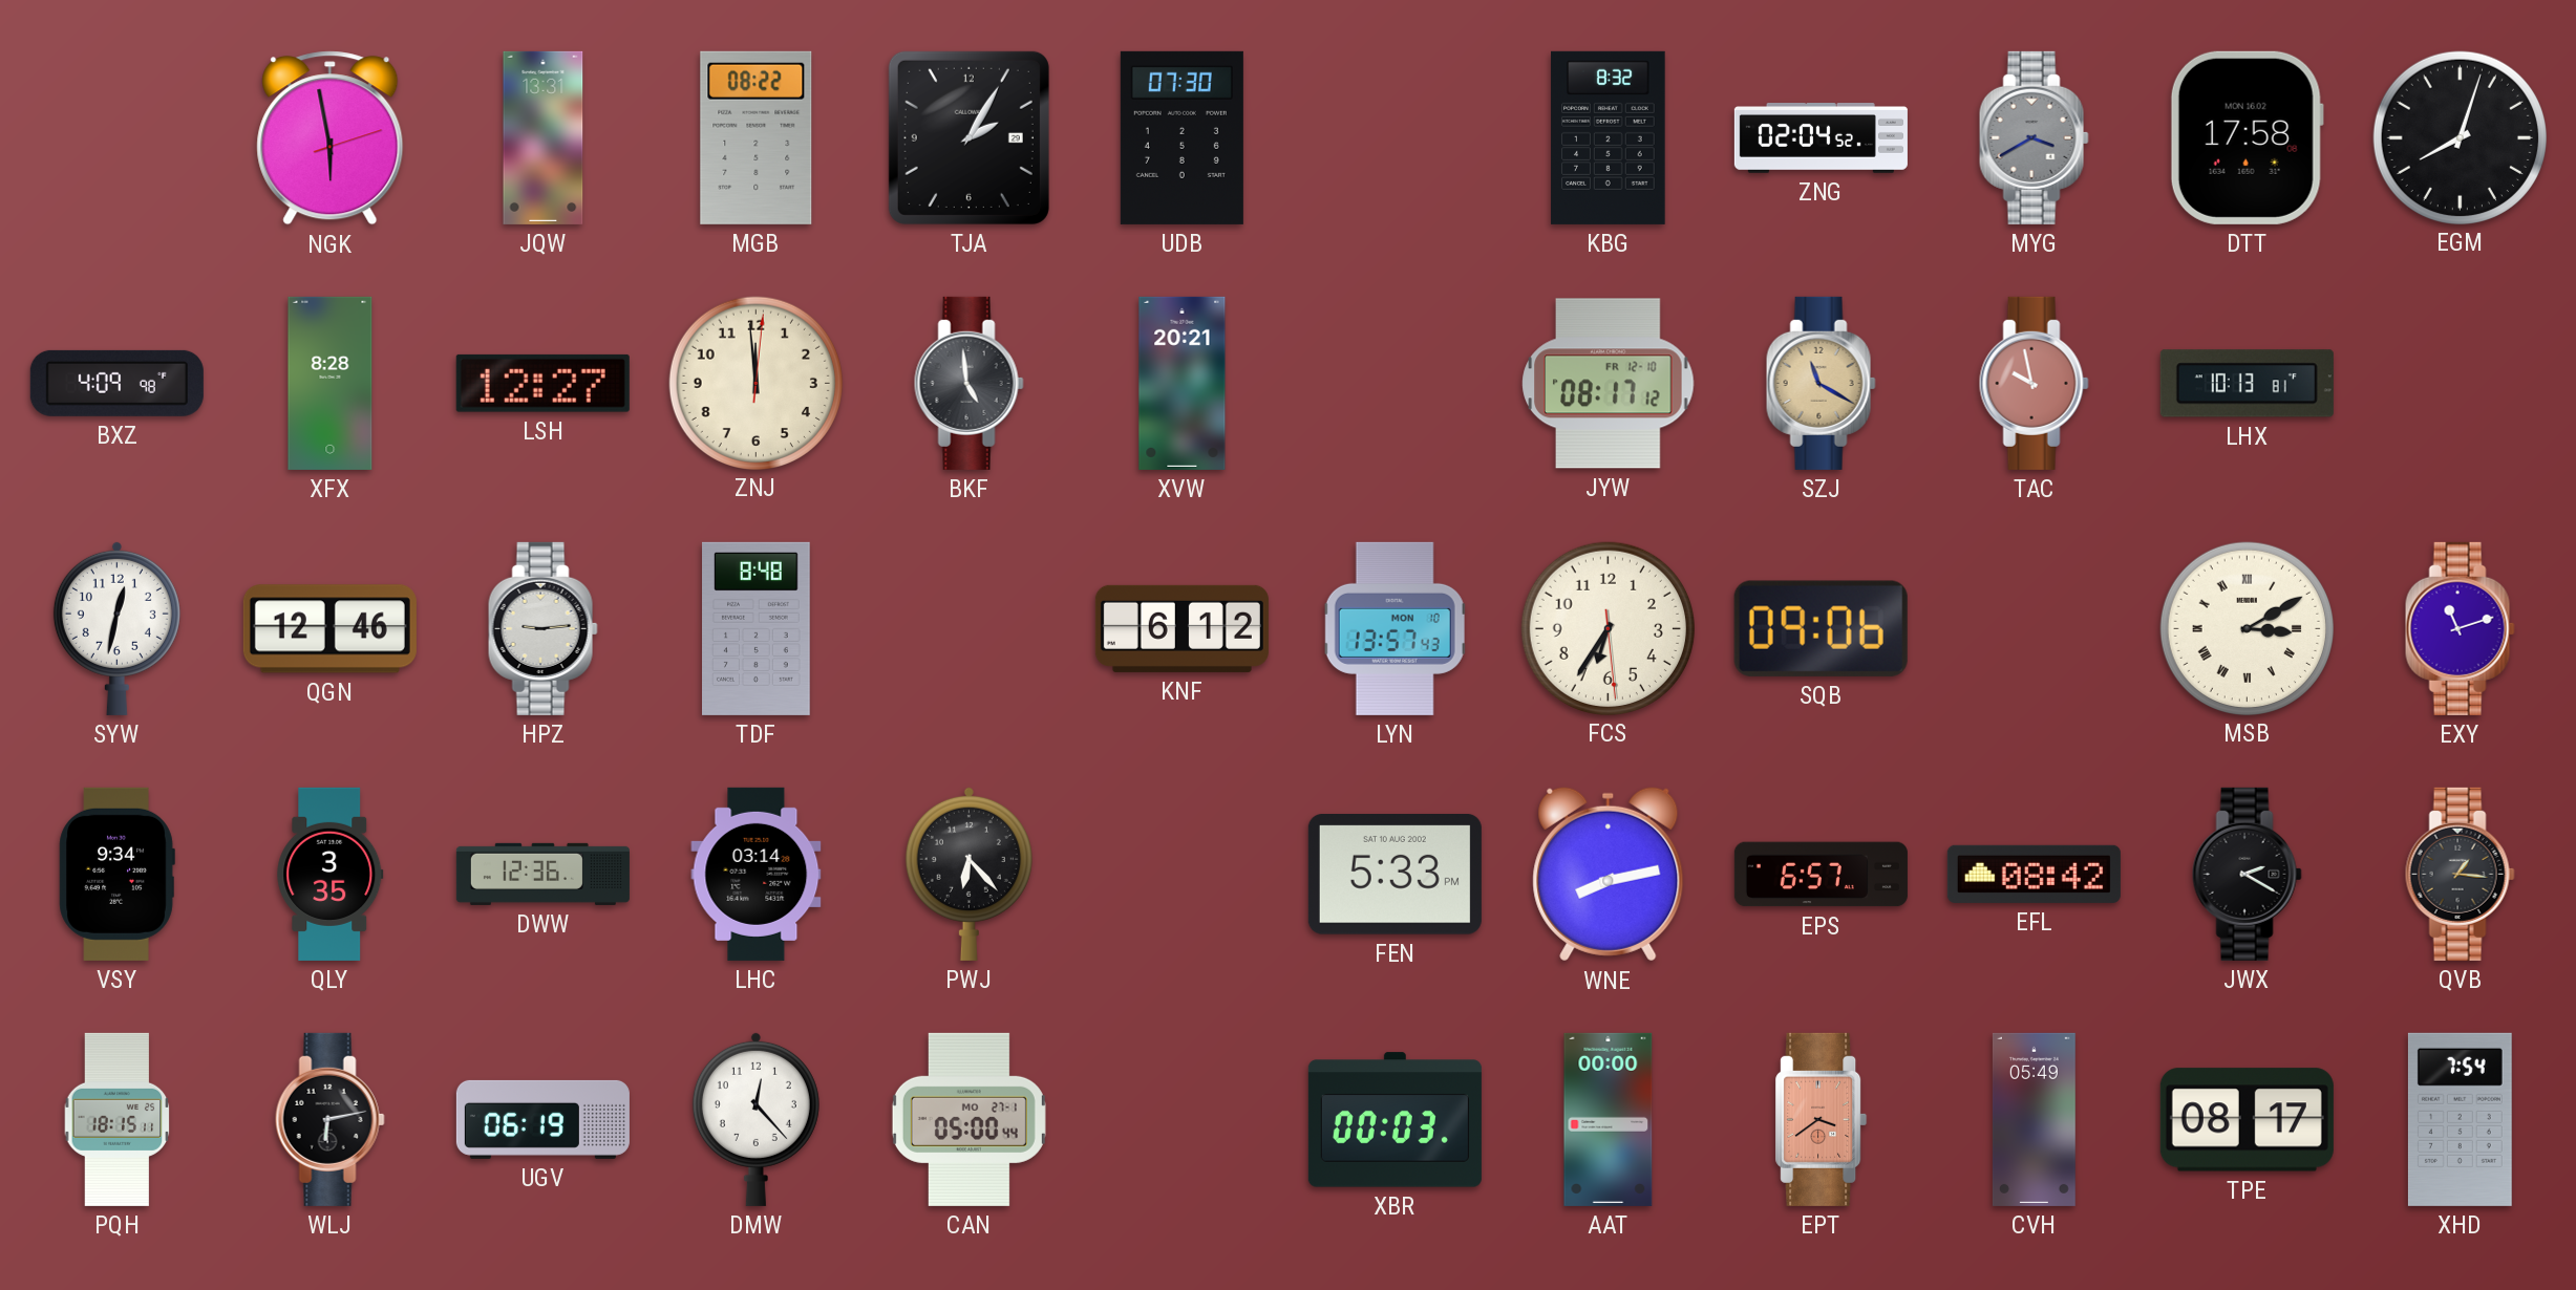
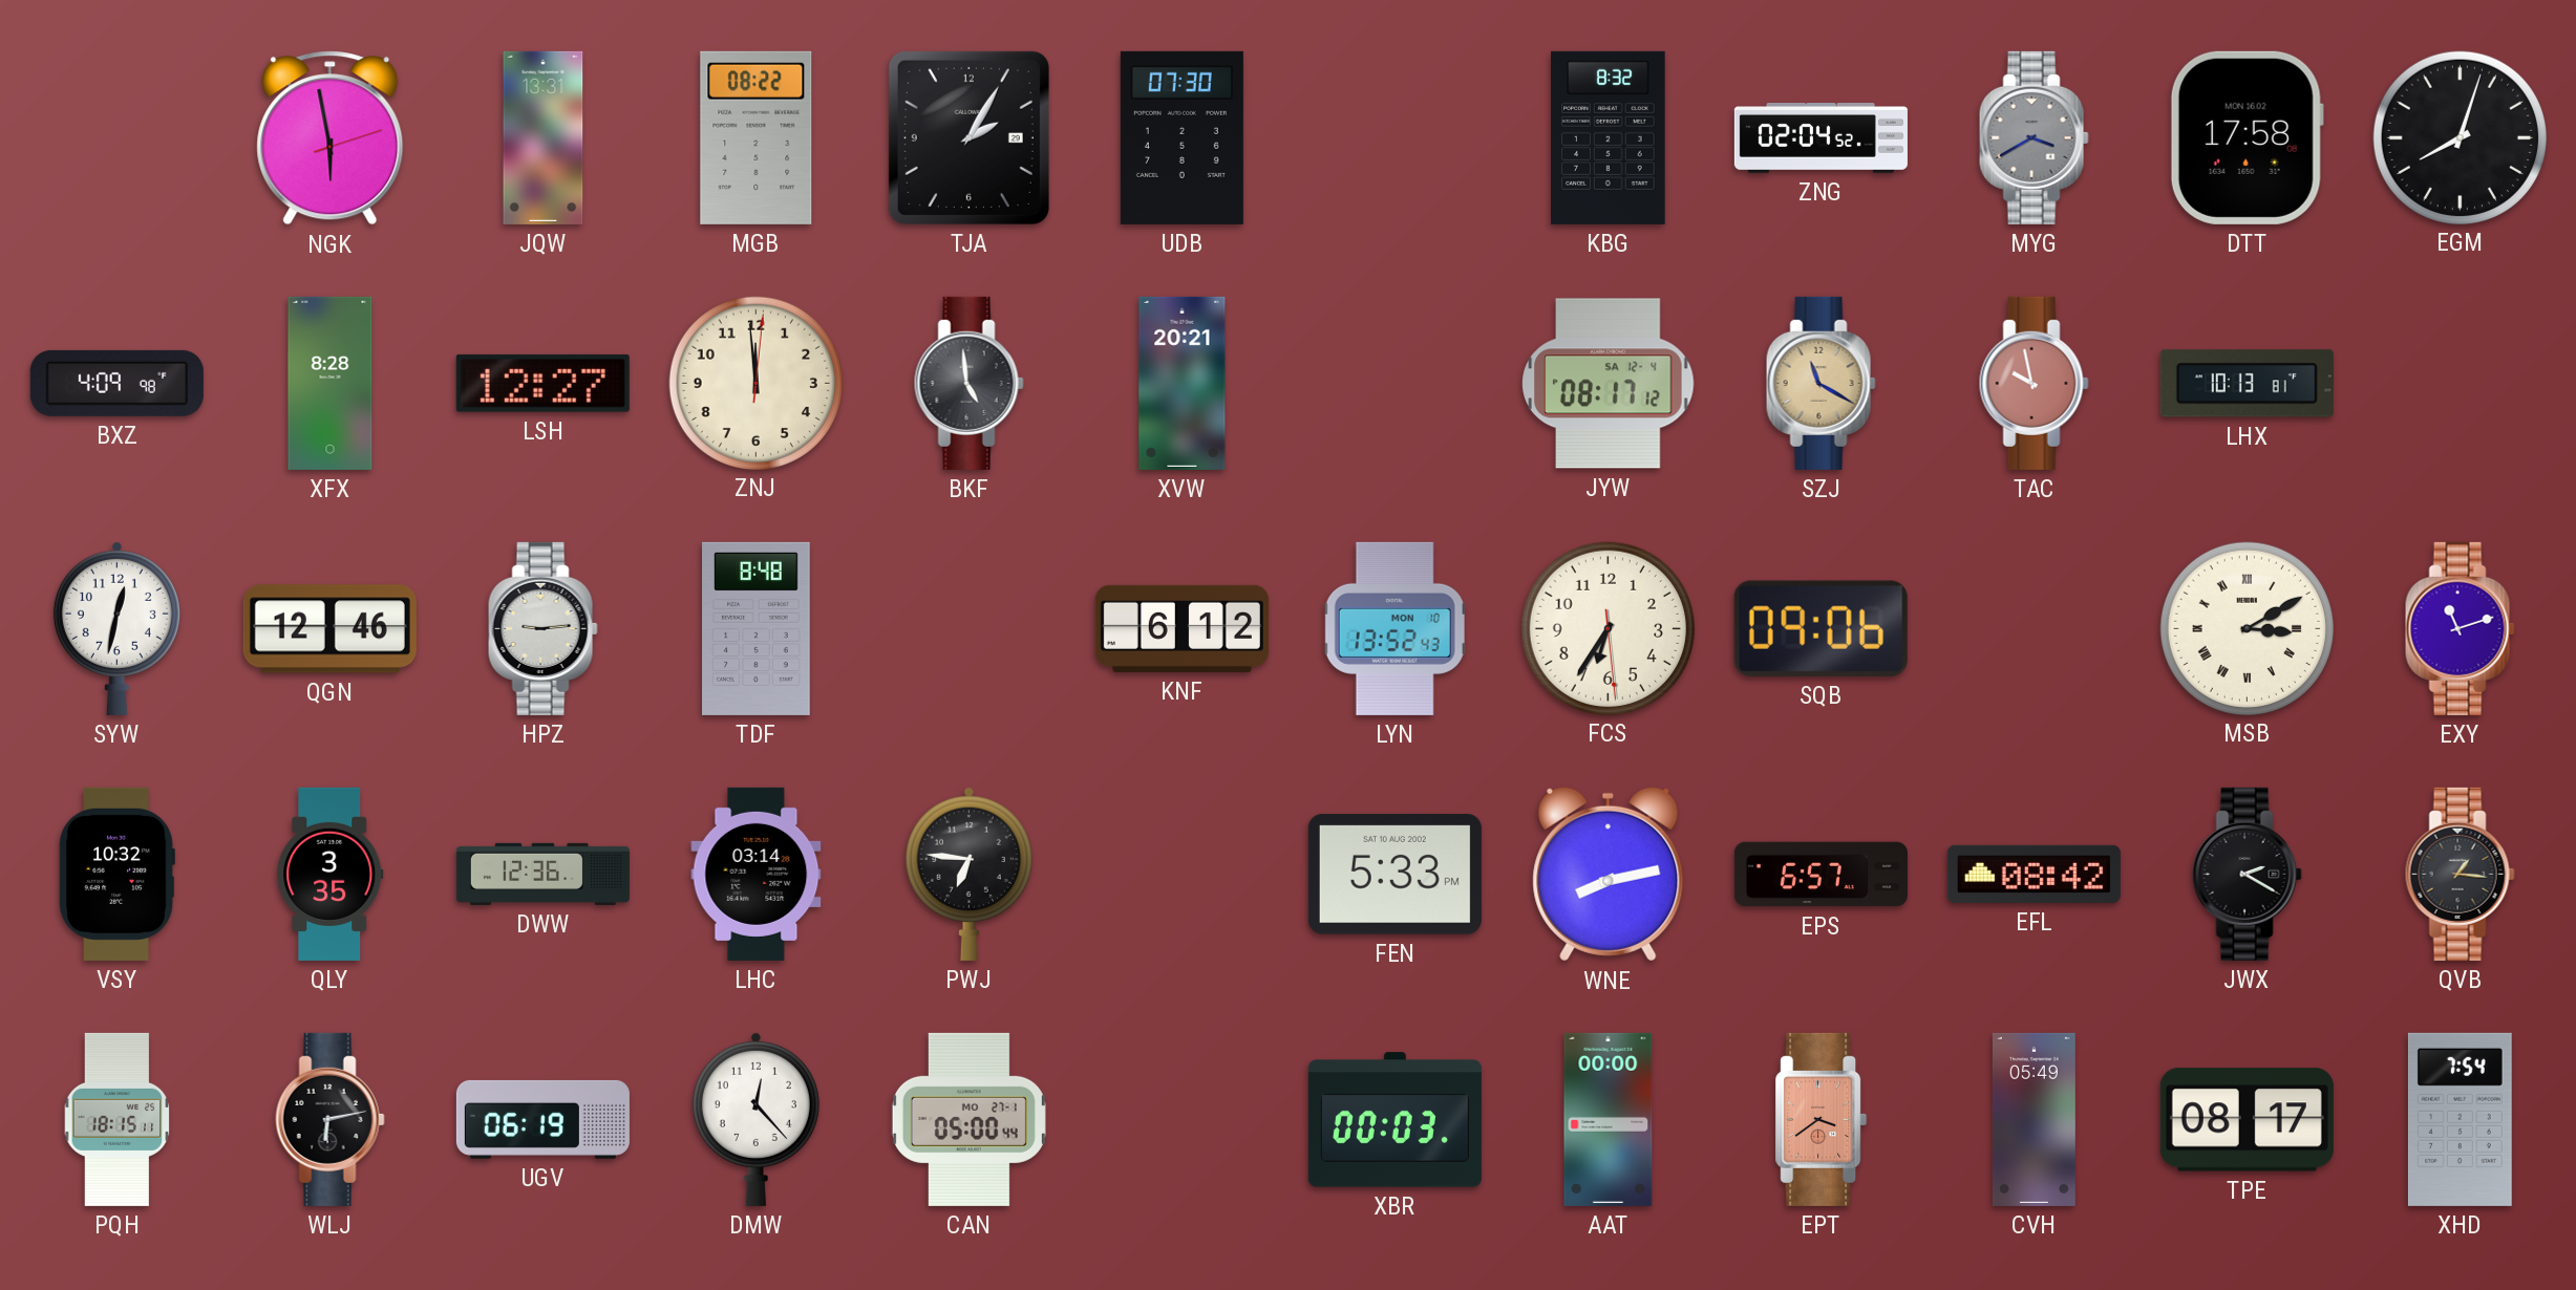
JYW date: FR 12-10 -> SA 12-4 (1609, 384)
LYN: 13:57 -> 13:52 (1396, 628)
VSY: 9:34 -> 10:32 (116, 874)
PWJ: 6:23 -> 6:46 (968, 874)
